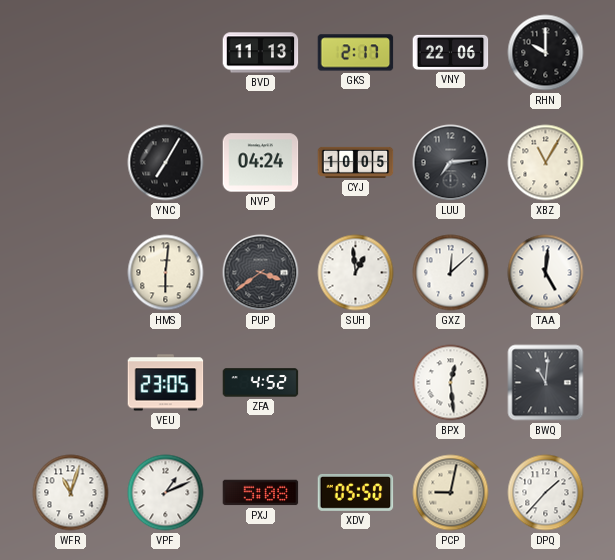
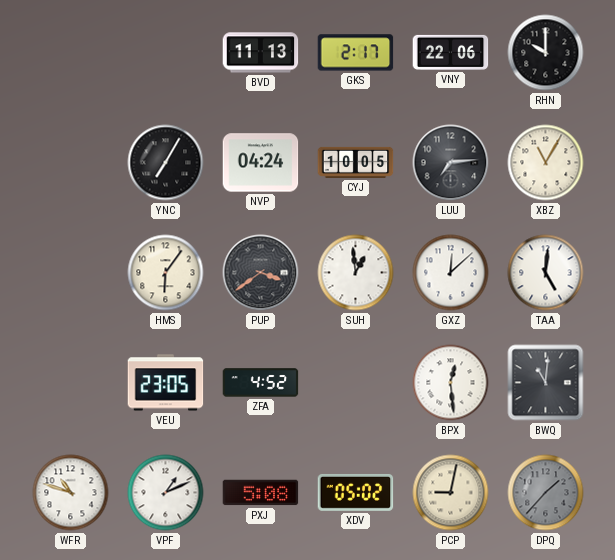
HMS: 6:01 -> 6:06 (166, 273)
WFR: 11:03 -> 10:48 (71, 493)
XDV: 05:50 -> 05:02 (356, 492)
DPQ dial: white -> grey (546, 493)
